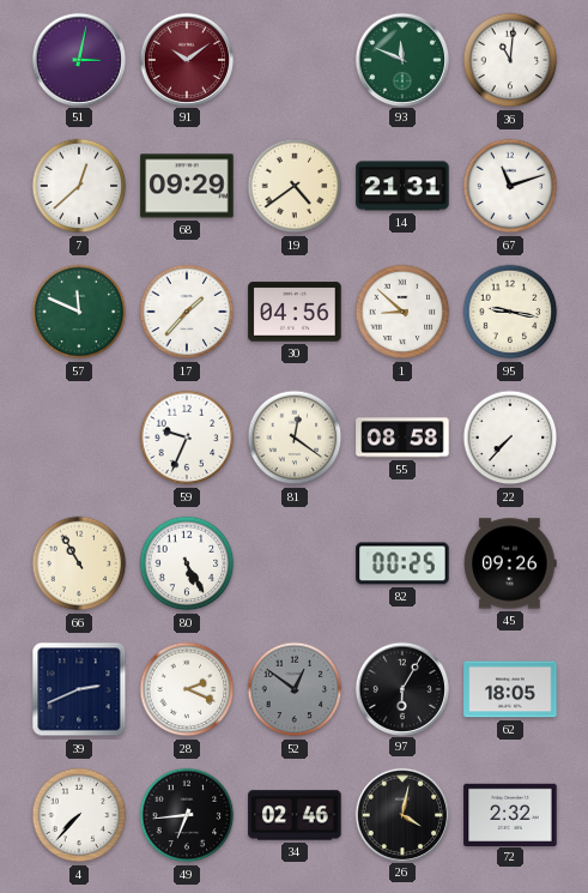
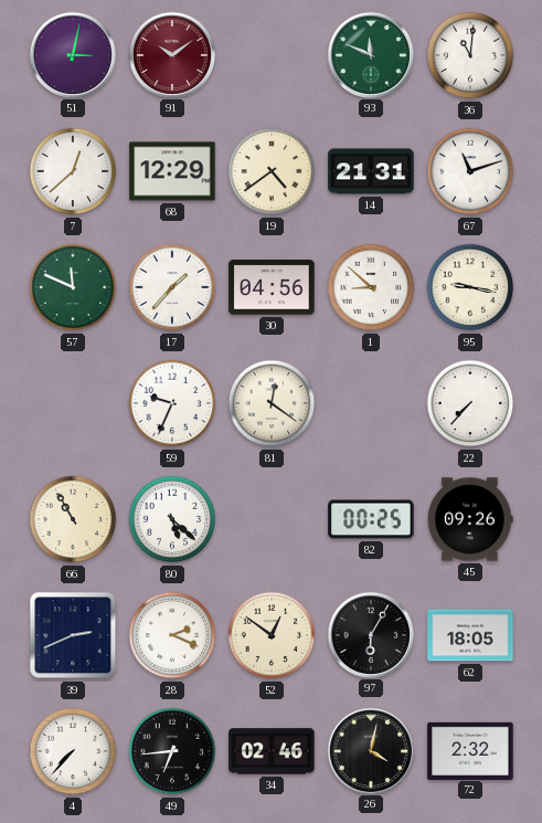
68: 09:29 -> 12:29 (172, 171)
55: 08:58 -> none (402, 438)
80: 5:25 -> 5:22 (172, 519)
52 dial: grey -> cream (272, 635)
